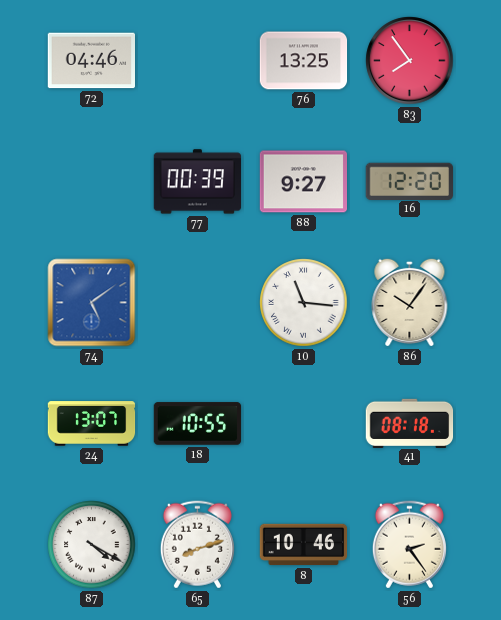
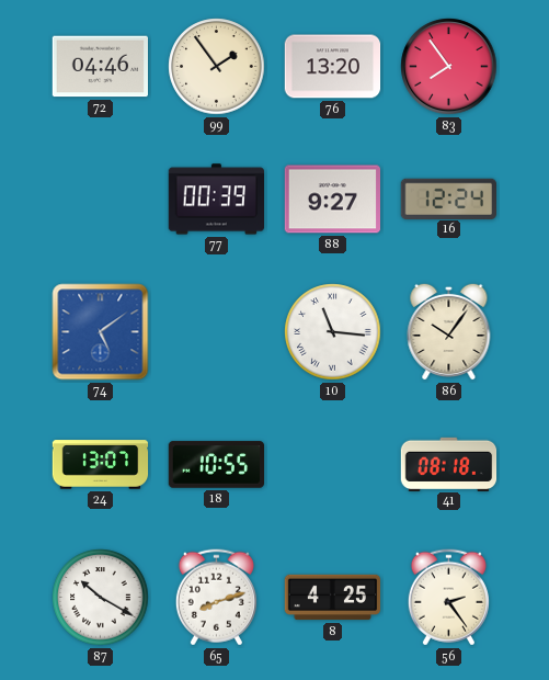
99: none -> 1:54 (217, 67)
76: 13:25 -> 13:20 (333, 67)
16: 12:20 -> 12:24 (448, 199)
87: 4:20 -> 10:20 (101, 598)
8: 10:46 -> 4:25 (333, 598)
